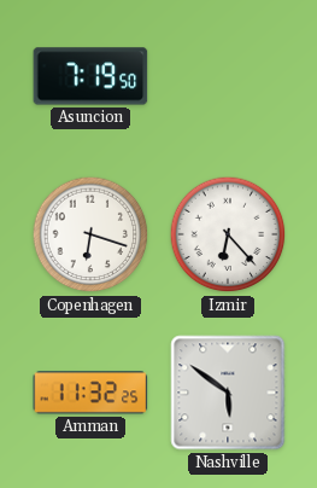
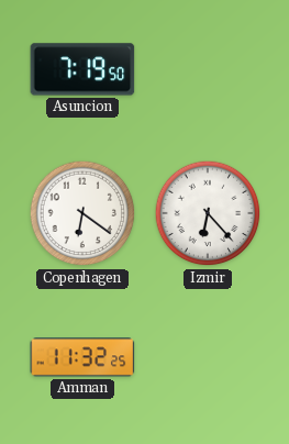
Copenhagen: 6:18 -> 6:21 (82, 213)
Nashville: 5:51 -> none (228, 393)
